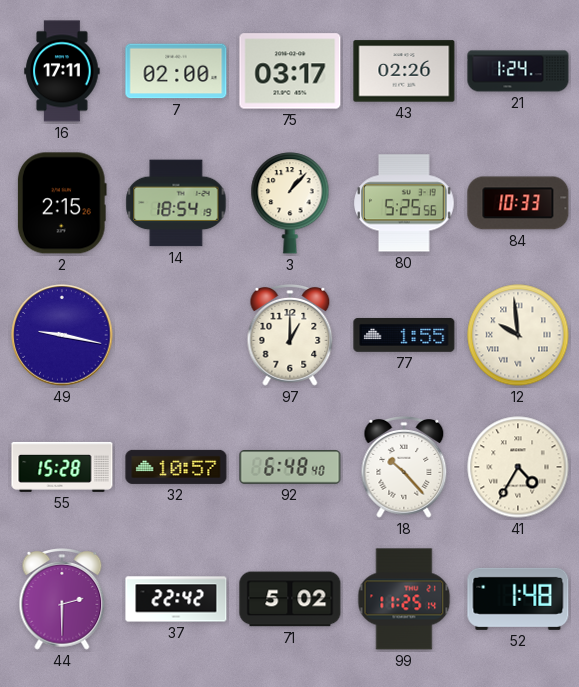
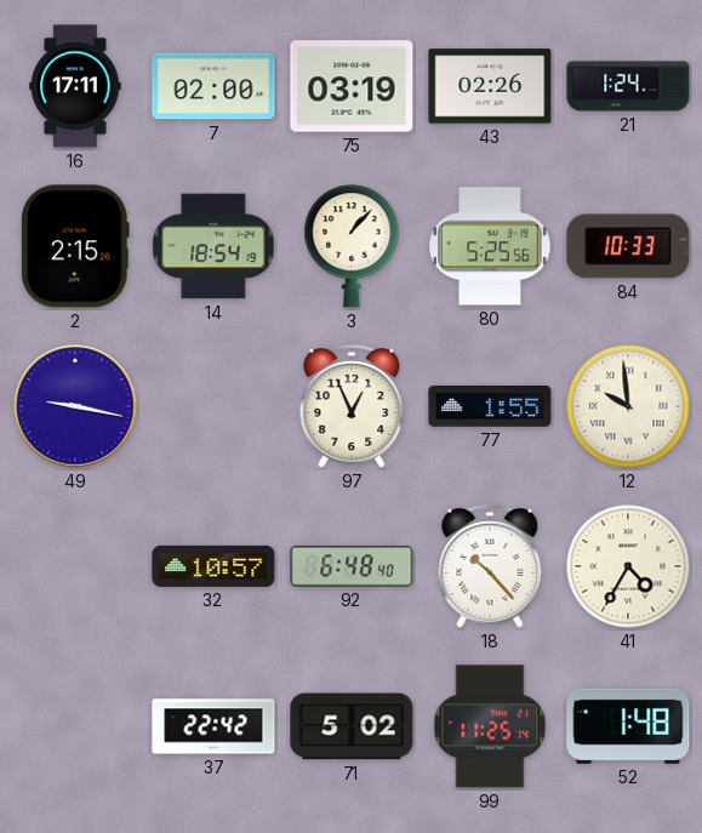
75: 03:17 -> 03:19 (352, 86)
97: 1:00 -> 12:56 (352, 407)
55: 15:28 -> none (62, 467)
44: 2:30 -> none (62, 600)
